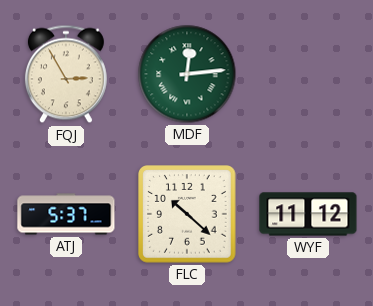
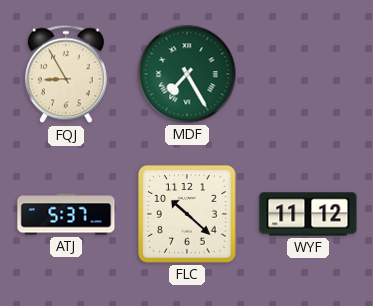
FQJ: 2:55 -> 8:55 (66, 74)
MDF: 12:14 -> 7:25 (187, 74)
